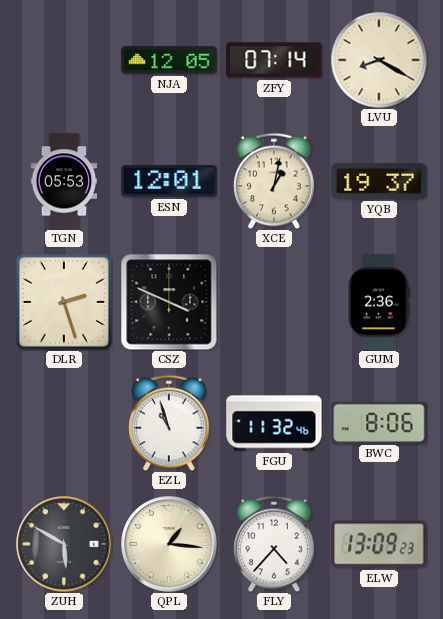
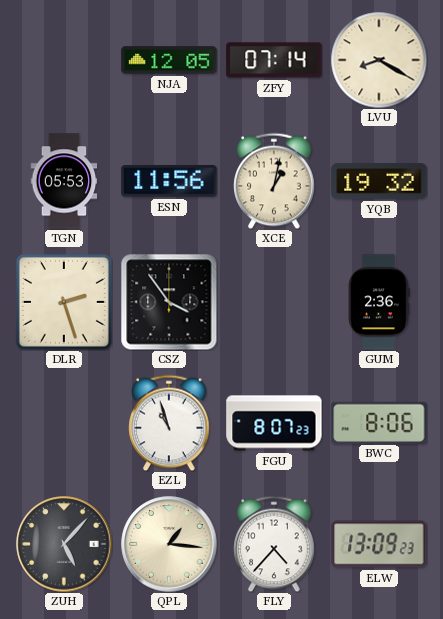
ESN: 12:01 -> 11:56 (169, 182)
YQB: 19:37 -> 19:32 (379, 181)
CSZ: 3:49 -> 3:54 (169, 302)
FGU: 11:32 -> 8:07 (274, 423)
ZUH: 5:50 -> 5:07 (64, 544)
